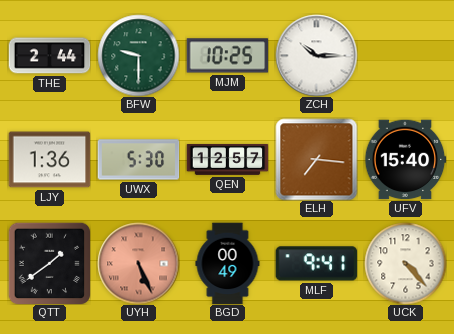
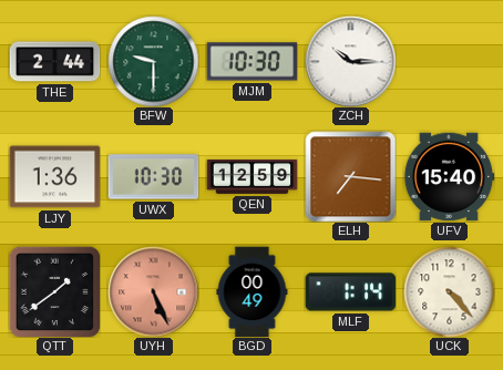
MJM: 10:25 -> 10:30 (251, 62)
UWX: 5:30 -> 10:30 (153, 177)
QEN: 12:57 -> 12:59 (251, 176)
MLF: 9:41 -> 1:14 (350, 292)
